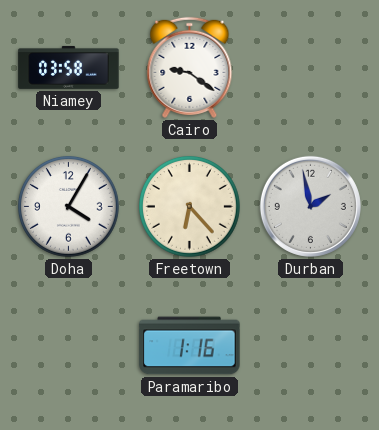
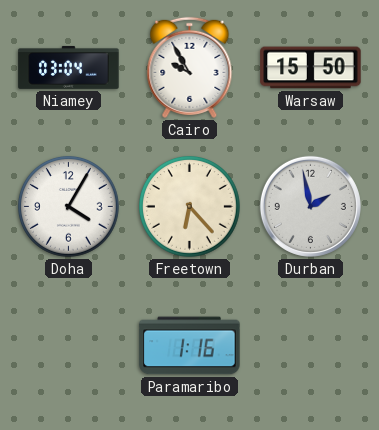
Niamey: 03:58 -> 03:04 (69, 67)
Cairo: 9:21 -> 9:55 (190, 67)
Warsaw: none -> 15:50 (311, 68)
